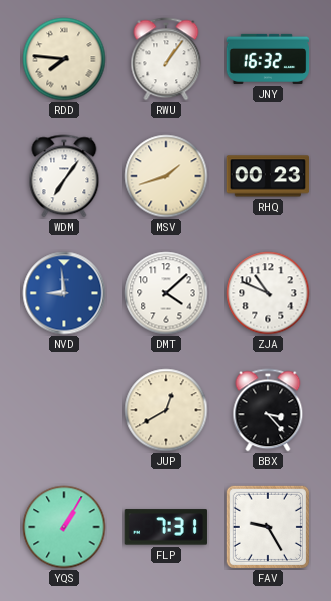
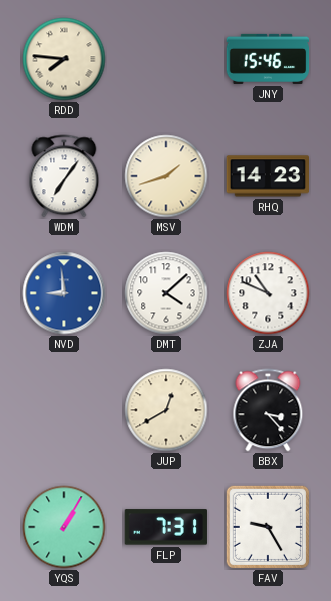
RWU: 1:06 -> none (166, 59)
JNY: 16:32 -> 15:46 (268, 59)
RHQ: 00:23 -> 14:23 (267, 176)
